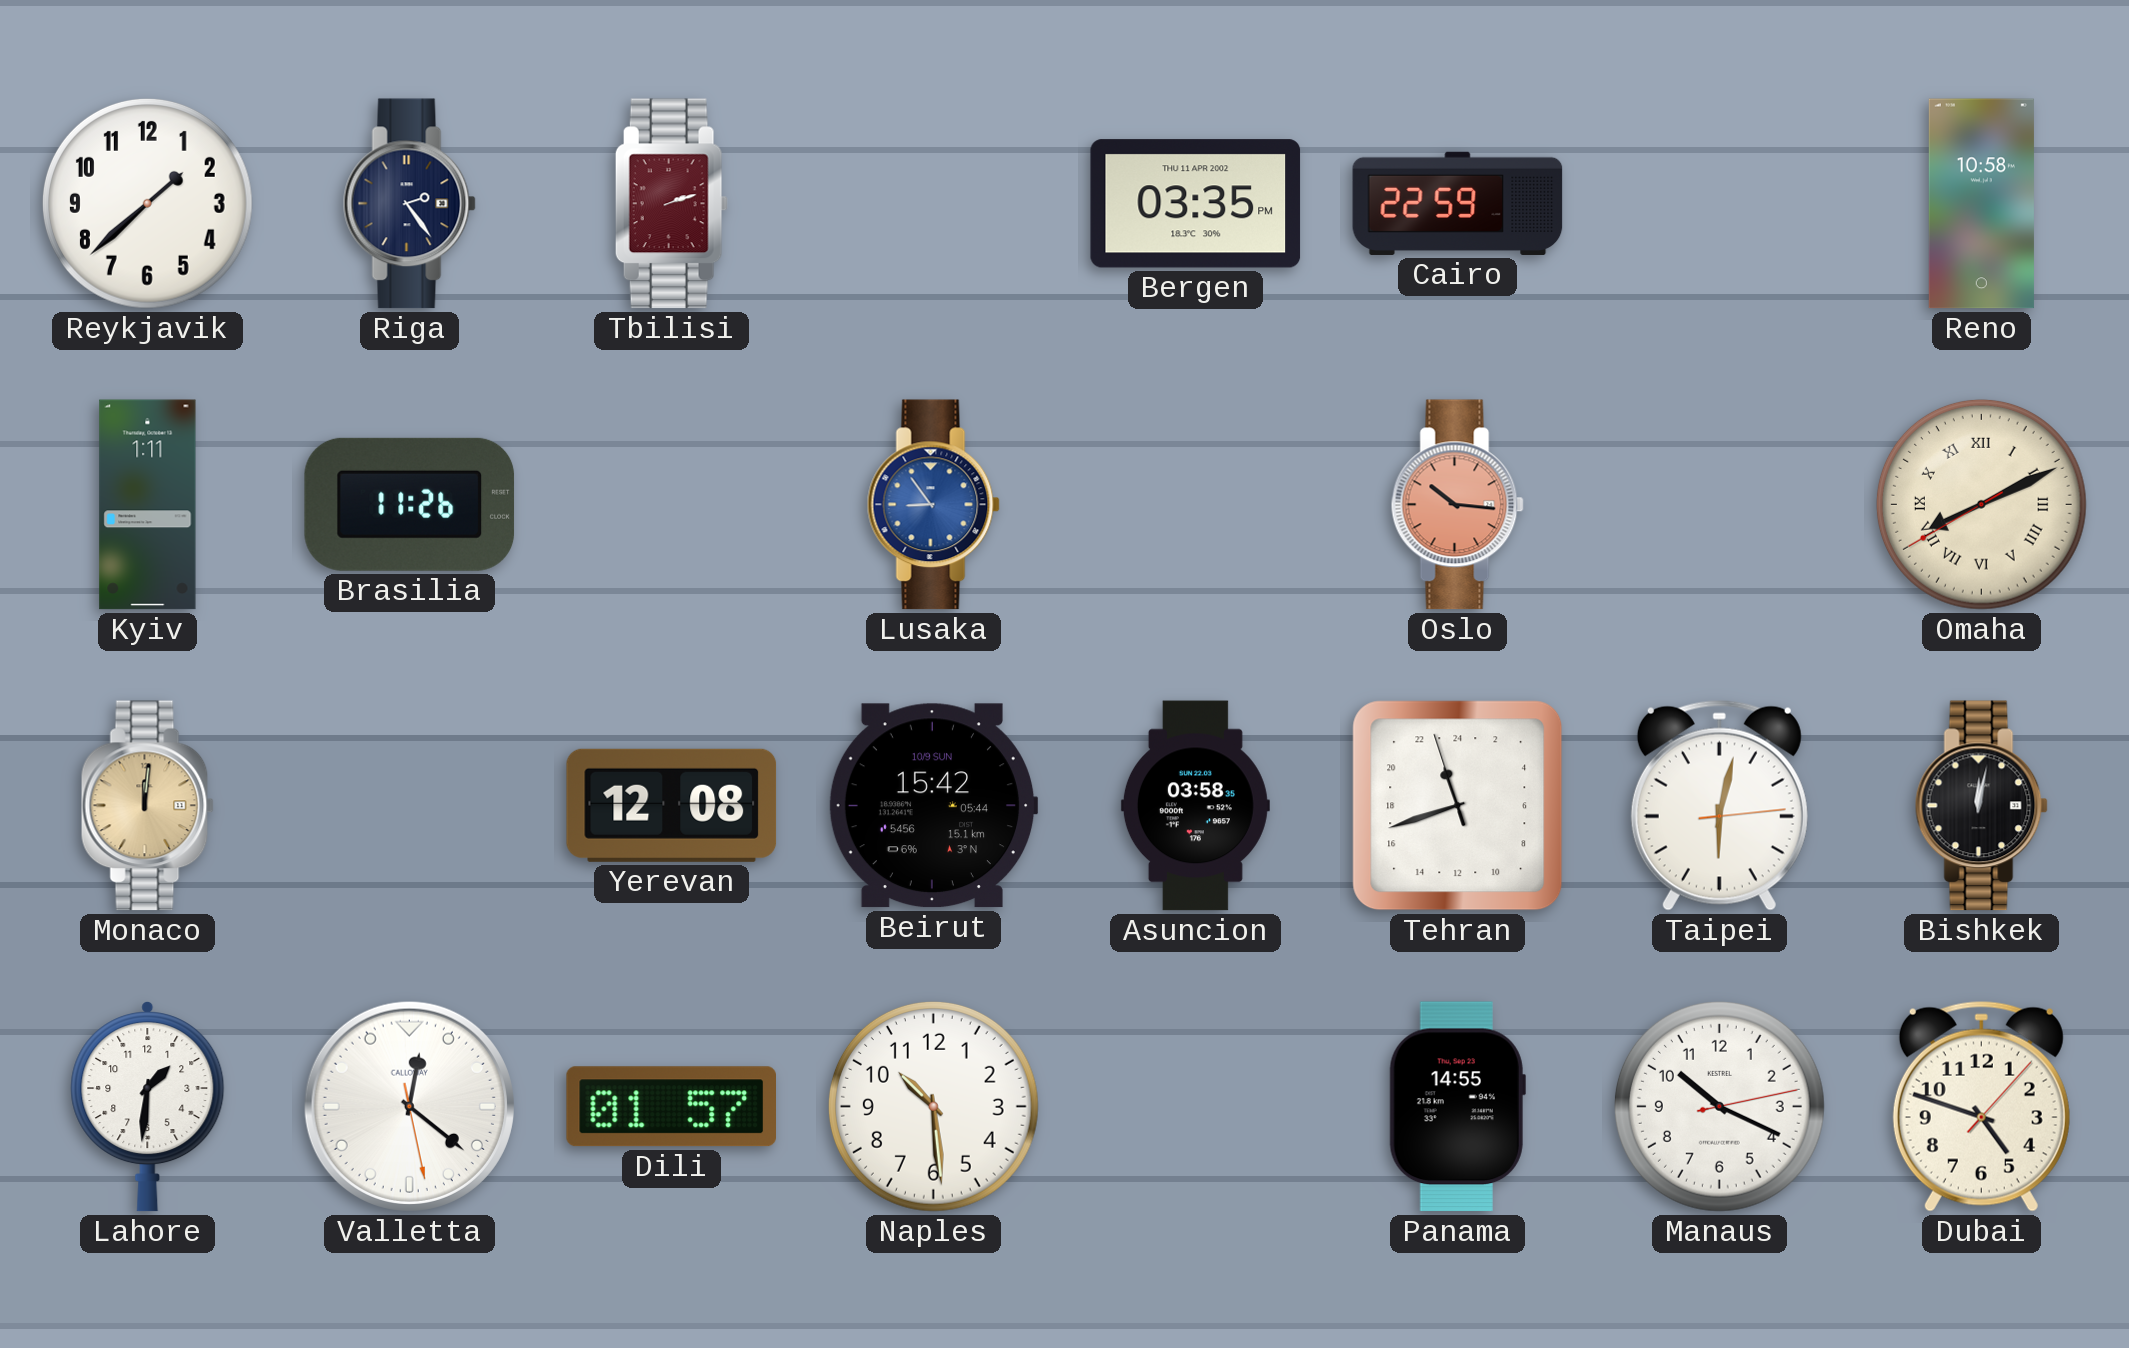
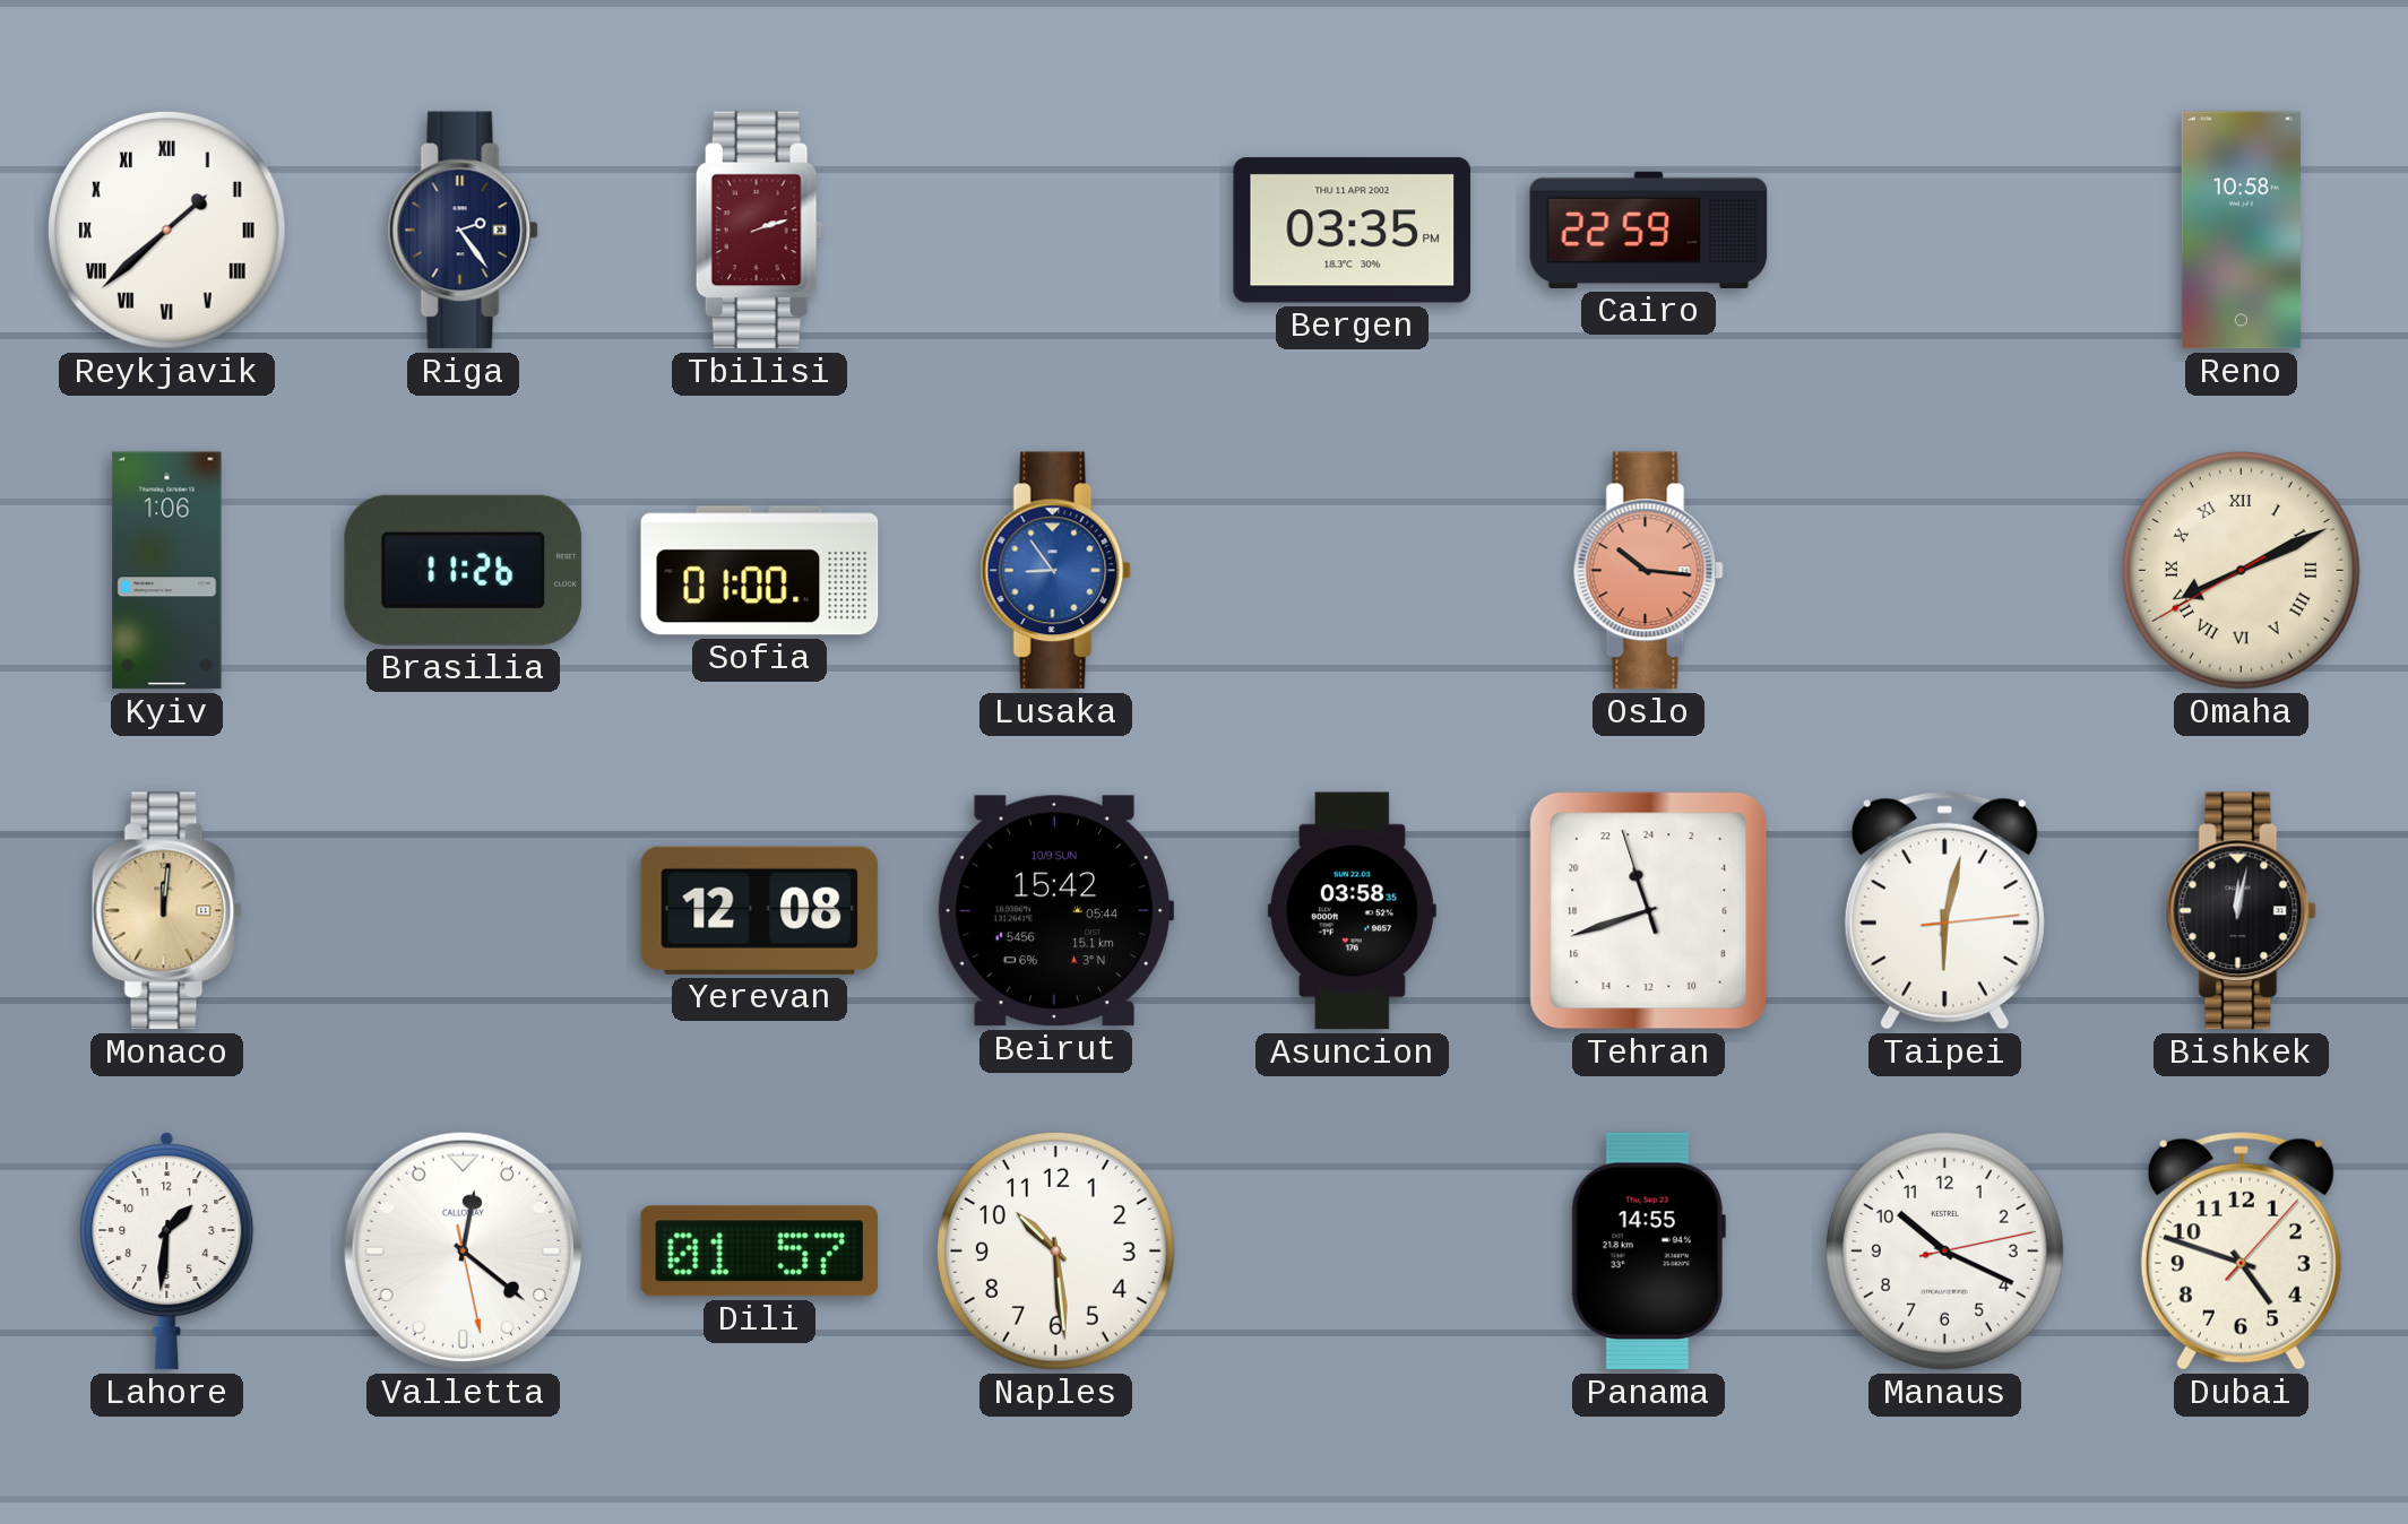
Reykjavik numerals: Arabic -> Roman (166, 230)
Kyiv: 1:11 -> 1:06 (167, 571)
Sofia: none -> 01:00 (760, 571)
